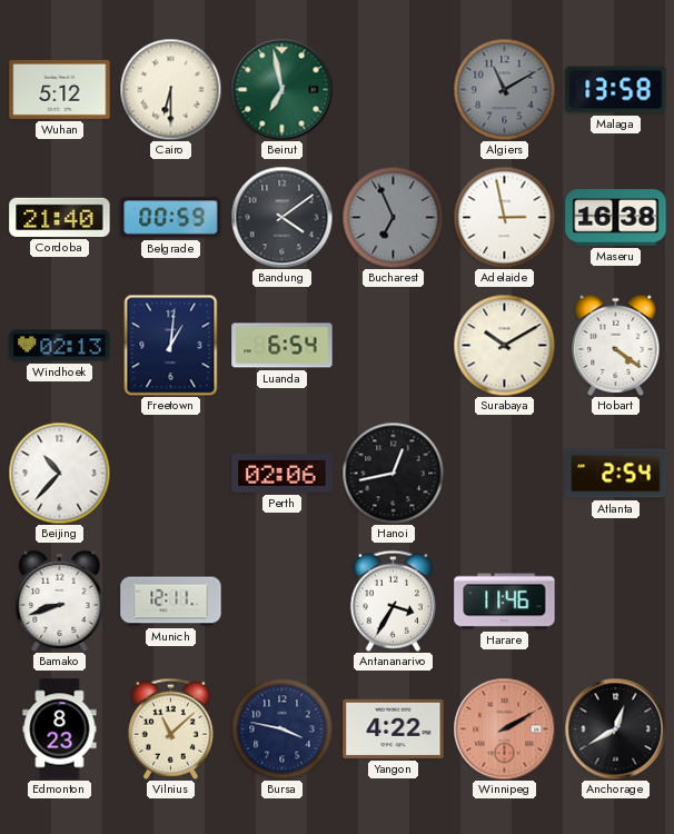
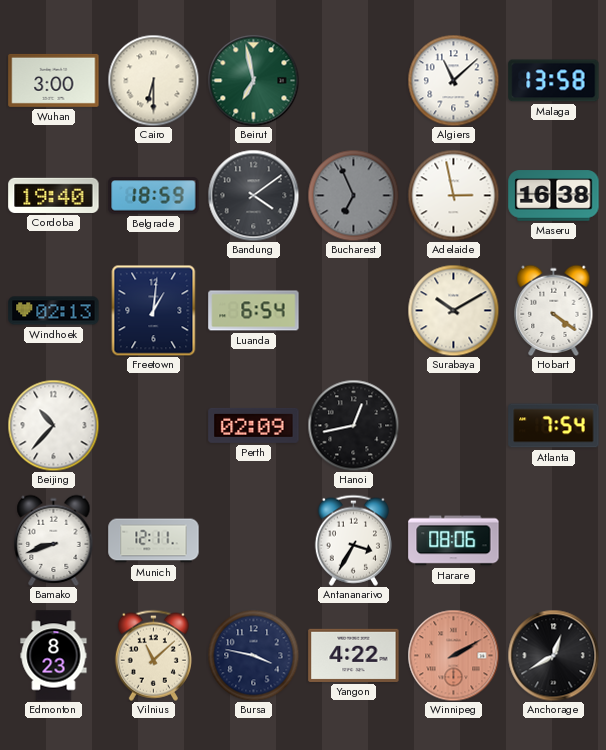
Wuhan: 5:12 -> 3:00 (54, 80)
Algiers: 11:10 -> 11:08 (453, 80)
Algiers dial: grey -> white (453, 80)
Cordoba: 21:40 -> 19:40 (54, 195)
Belgrade: 00:59 -> 18:59 (154, 196)
Perth: 02:06 -> 02:09 (254, 425)
Atlanta: 2:54 -> 7:54 (554, 426)
Harare: 11:46 -> 08:06 (454, 541)
